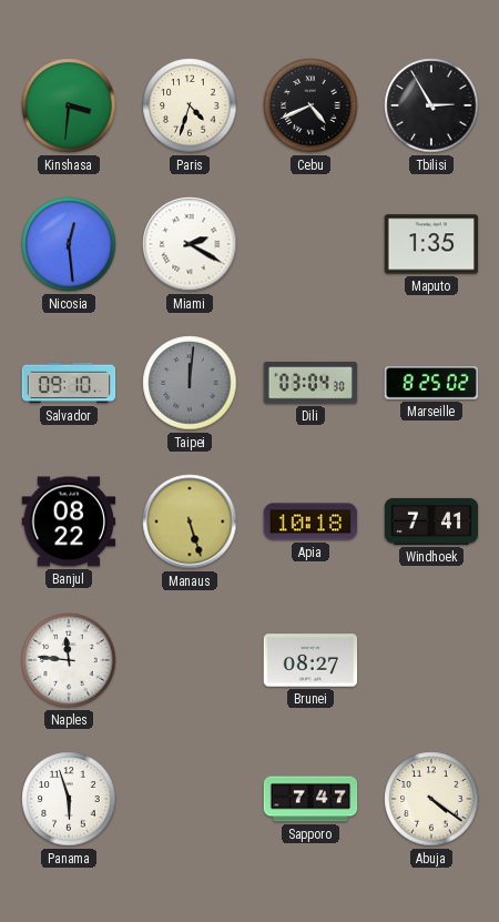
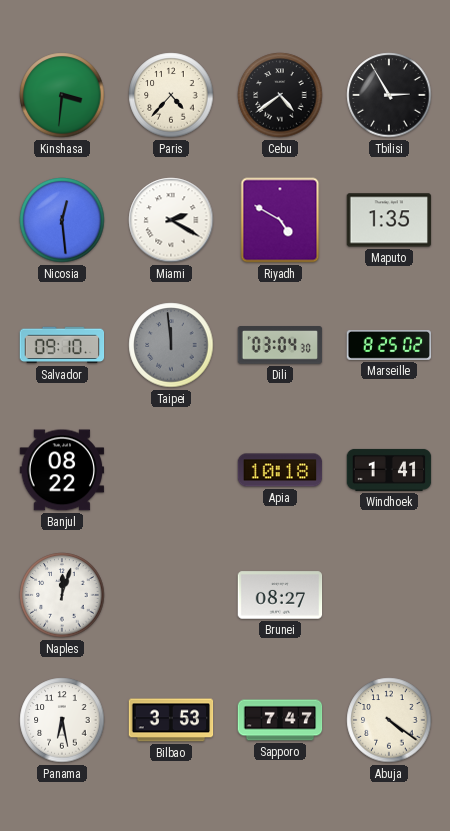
Paris: 4:33 -> 4:37 (171, 95)
Cebu: 4:41 -> 4:39 (280, 95)
Riyadh: none -> 4:50 (280, 220)
Taipei: 12:01 -> 11:59 (171, 345)
Manaus: 5:27 -> none (190, 521)
Windhoek: 7:41 -> 1:41 (389, 470)
Naples: 11:46 -> 12:03 (62, 595)
Panama: 5:57 -> 6:28 (62, 720)
Bilbao: none -> 3:53 (171, 720)
